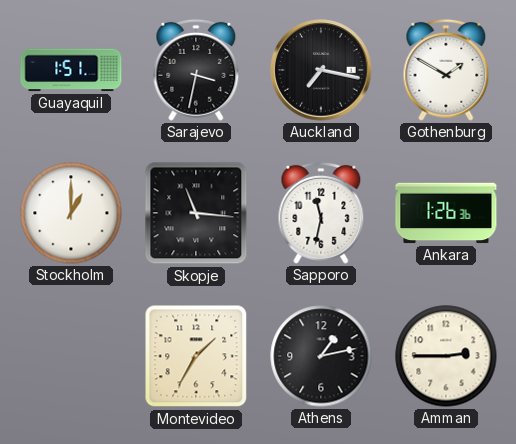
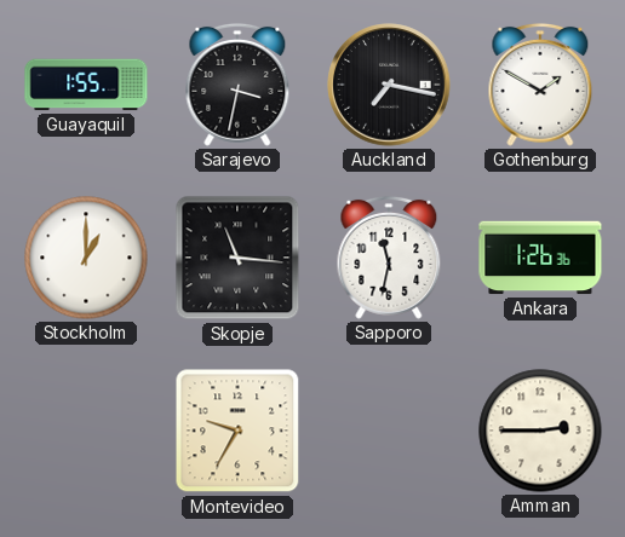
Guayaquil: 1:51 -> 1:55 (86, 85)
Montevideo: 1:35 -> 9:35 (237, 431)
Athens: 1:13 -> none (321, 356)
